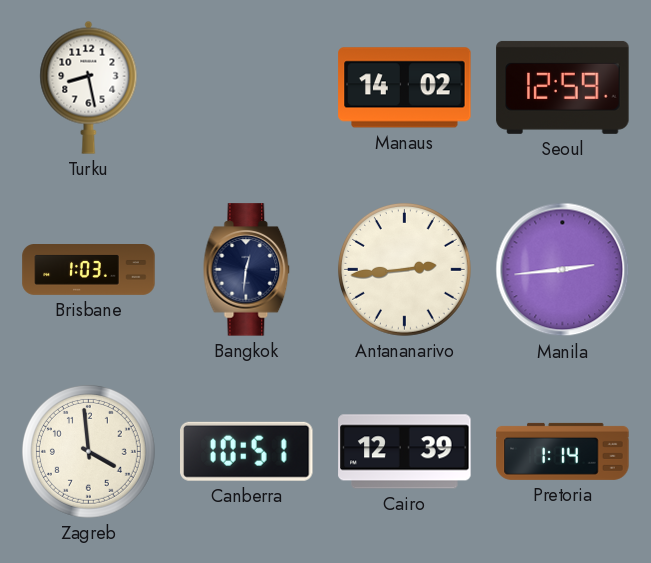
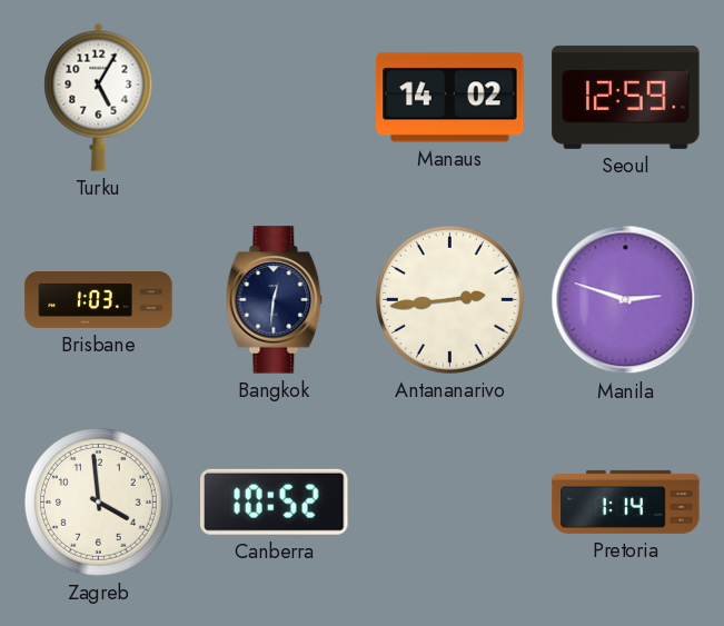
Turku: 8:28 -> 5:05 (99, 97)
Manila: 2:44 -> 2:48 (626, 300)
Canberra: 10:51 -> 10:52 (275, 501)
Cairo: 12:39 -> none (405, 452)
